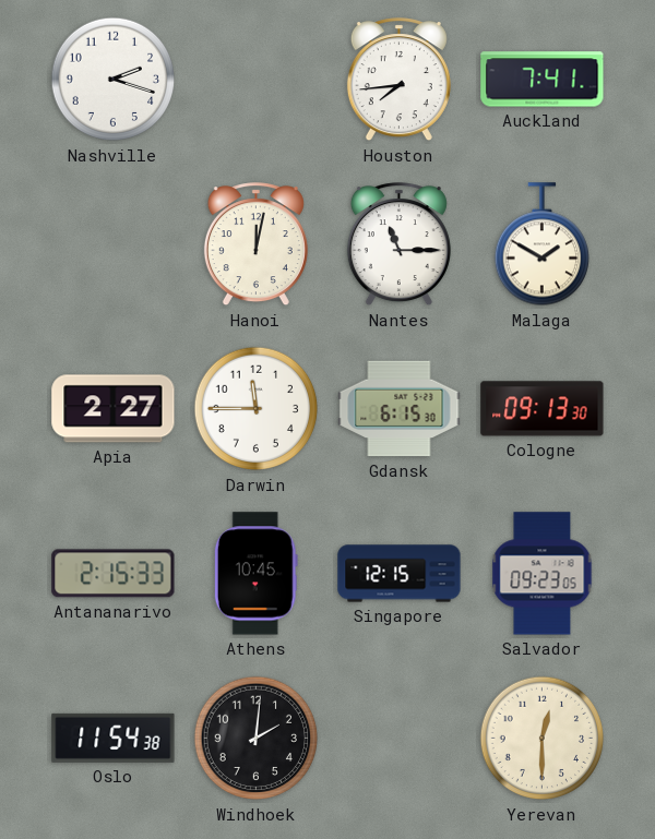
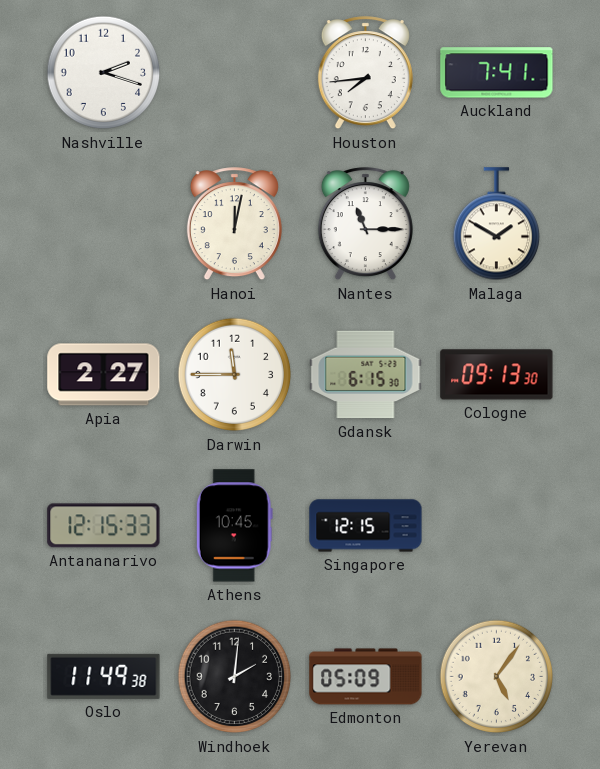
Antananarivo: 2:15 -> 12:15 (104, 526)
Salvador: 09:23 -> none (543, 574)
Oslo: 11:54 -> 11:49 (104, 676)
Edmonton: none -> 05:09 (366, 677)
Yerevan: 12:30 -> 5:06 (497, 677)
